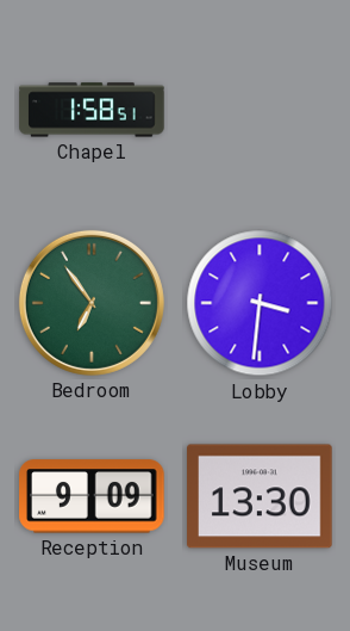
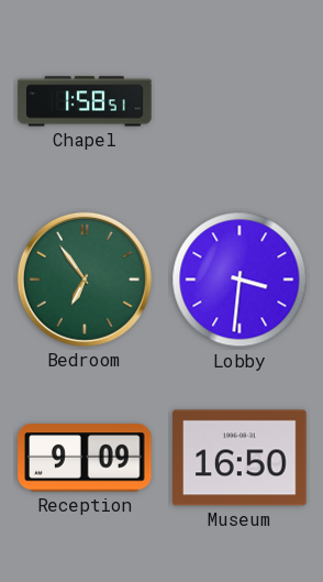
Museum: 13:30 -> 16:50 (240, 458)
